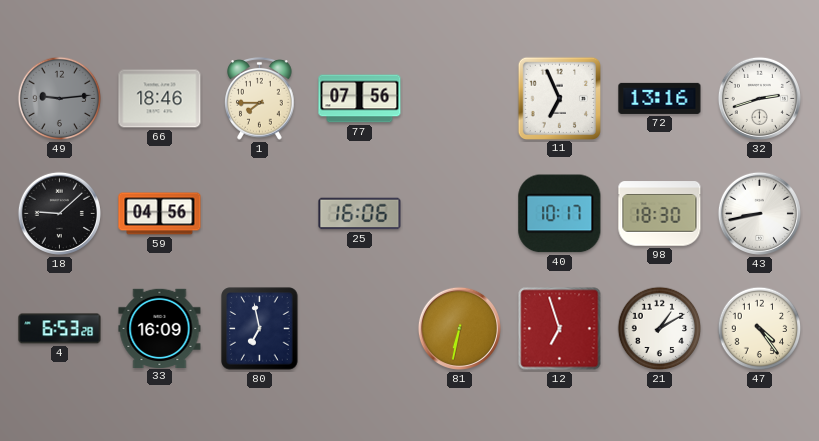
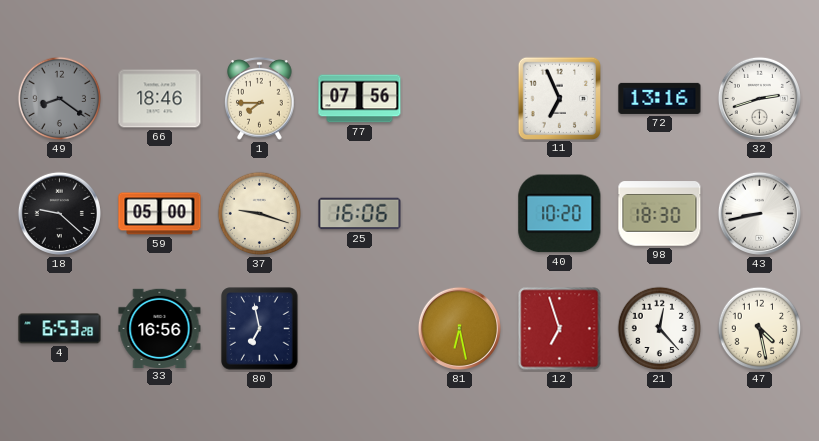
49: 9:14 -> 8:21 (60, 99)
18: 9:08 -> 9:22 (59, 213)
59: 04:56 -> 05:00 (160, 214)
37: none -> 9:18 (260, 214)
40: 10:17 -> 10:20 (560, 214)
33: 16:09 -> 16:56 (160, 328)
81: 6:32 -> 6:28 (459, 328)
21: 1:10 -> 12:23 (660, 329)
47: 4:24 -> 4:28 (760, 329)
